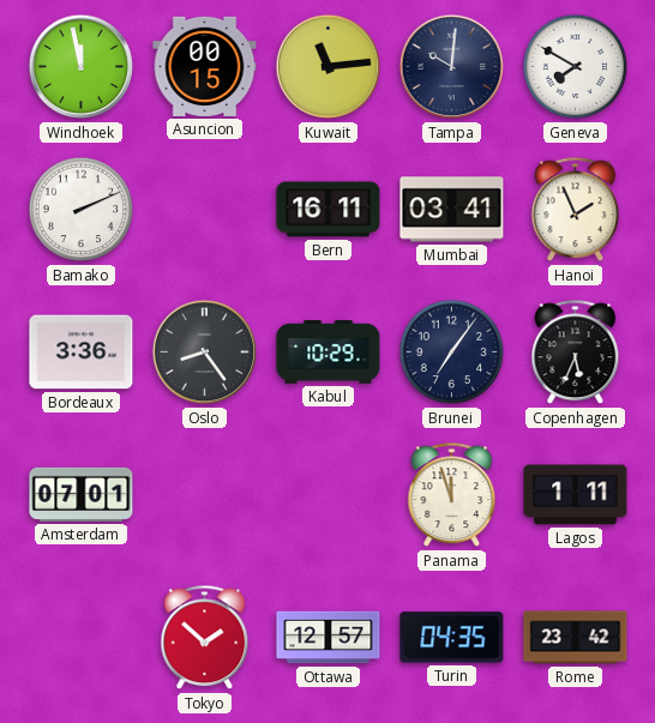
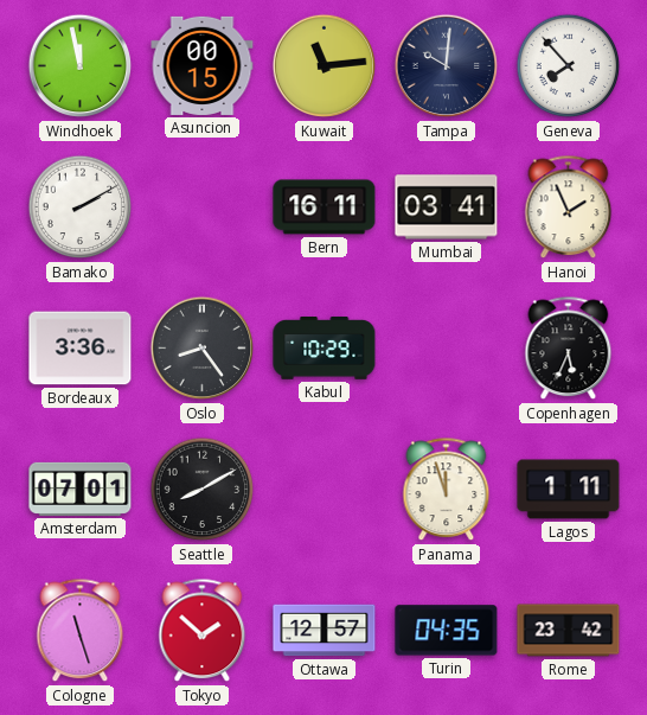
Geneva: 7:50 -> 7:53 (569, 66)
Bamako: 2:11 -> 2:10 (81, 208)
Brunei: 7:06 -> none (452, 353)
Seattle: none -> 8:10 (203, 490)
Cologne: none -> 11:27 (81, 631)
